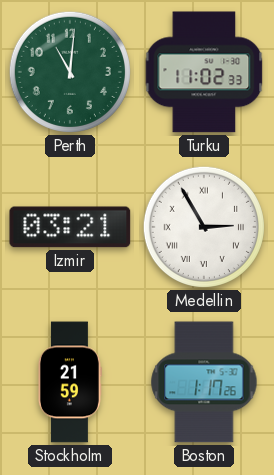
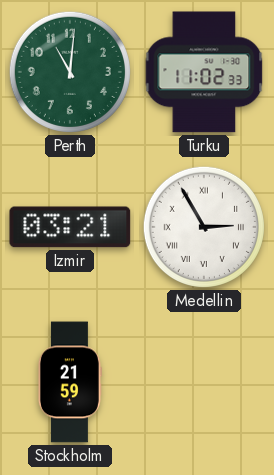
Boston: 1:17 -> none (204, 382)
